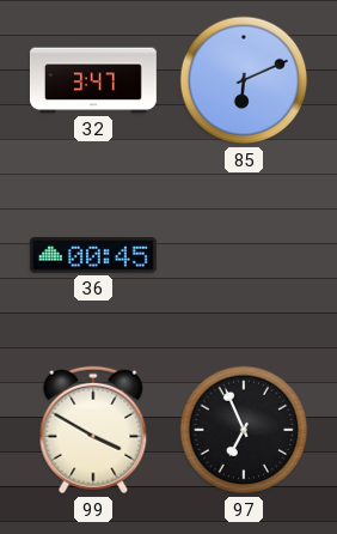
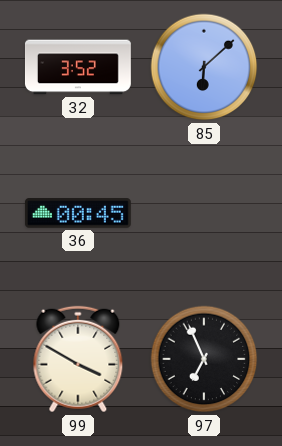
32: 3:47 -> 3:52 (78, 67)
85: 6:11 -> 6:08 (204, 67)
